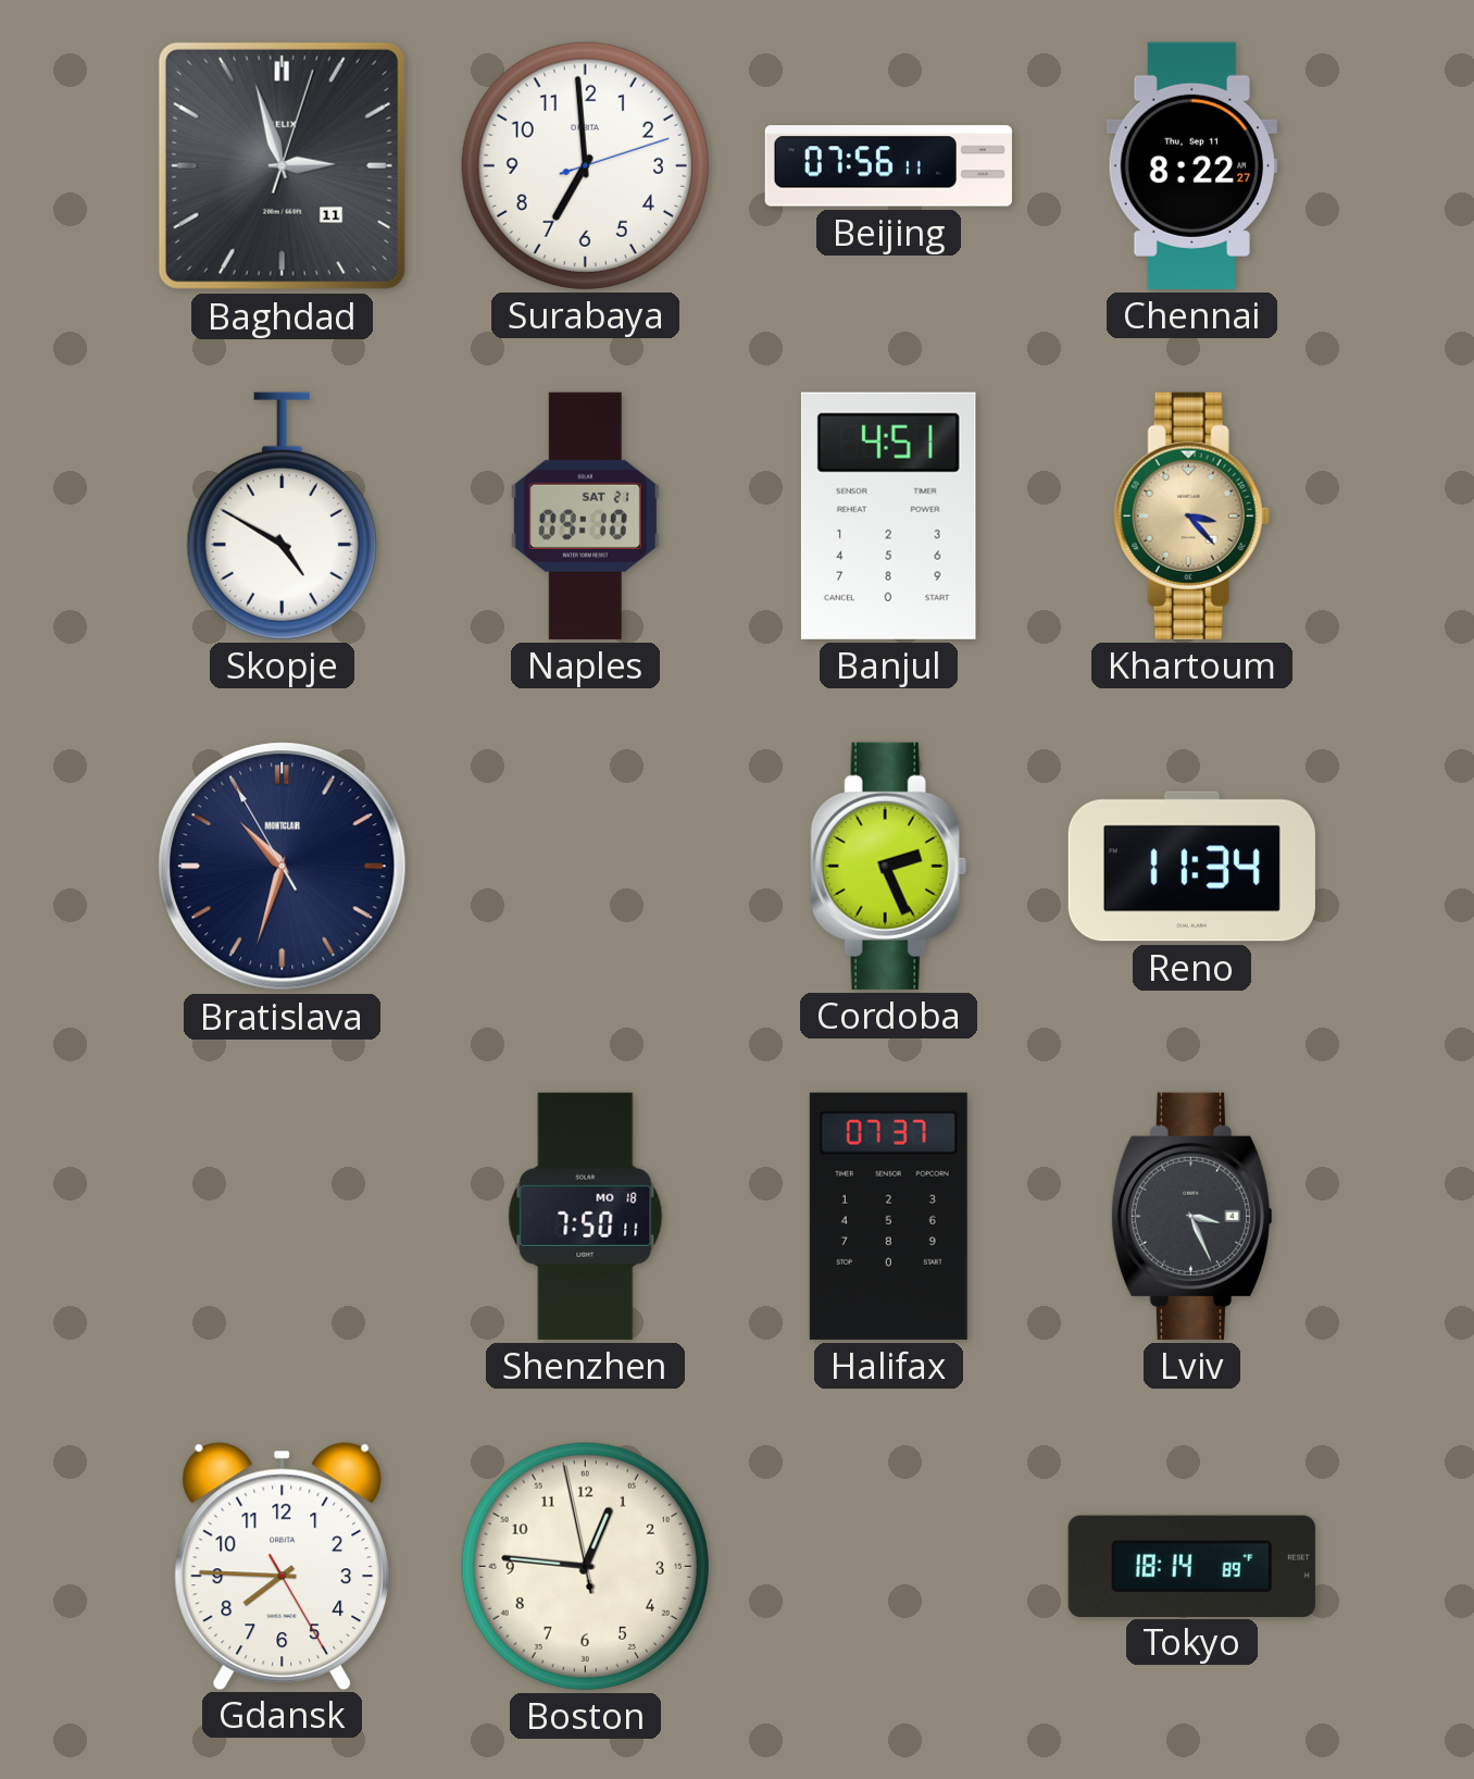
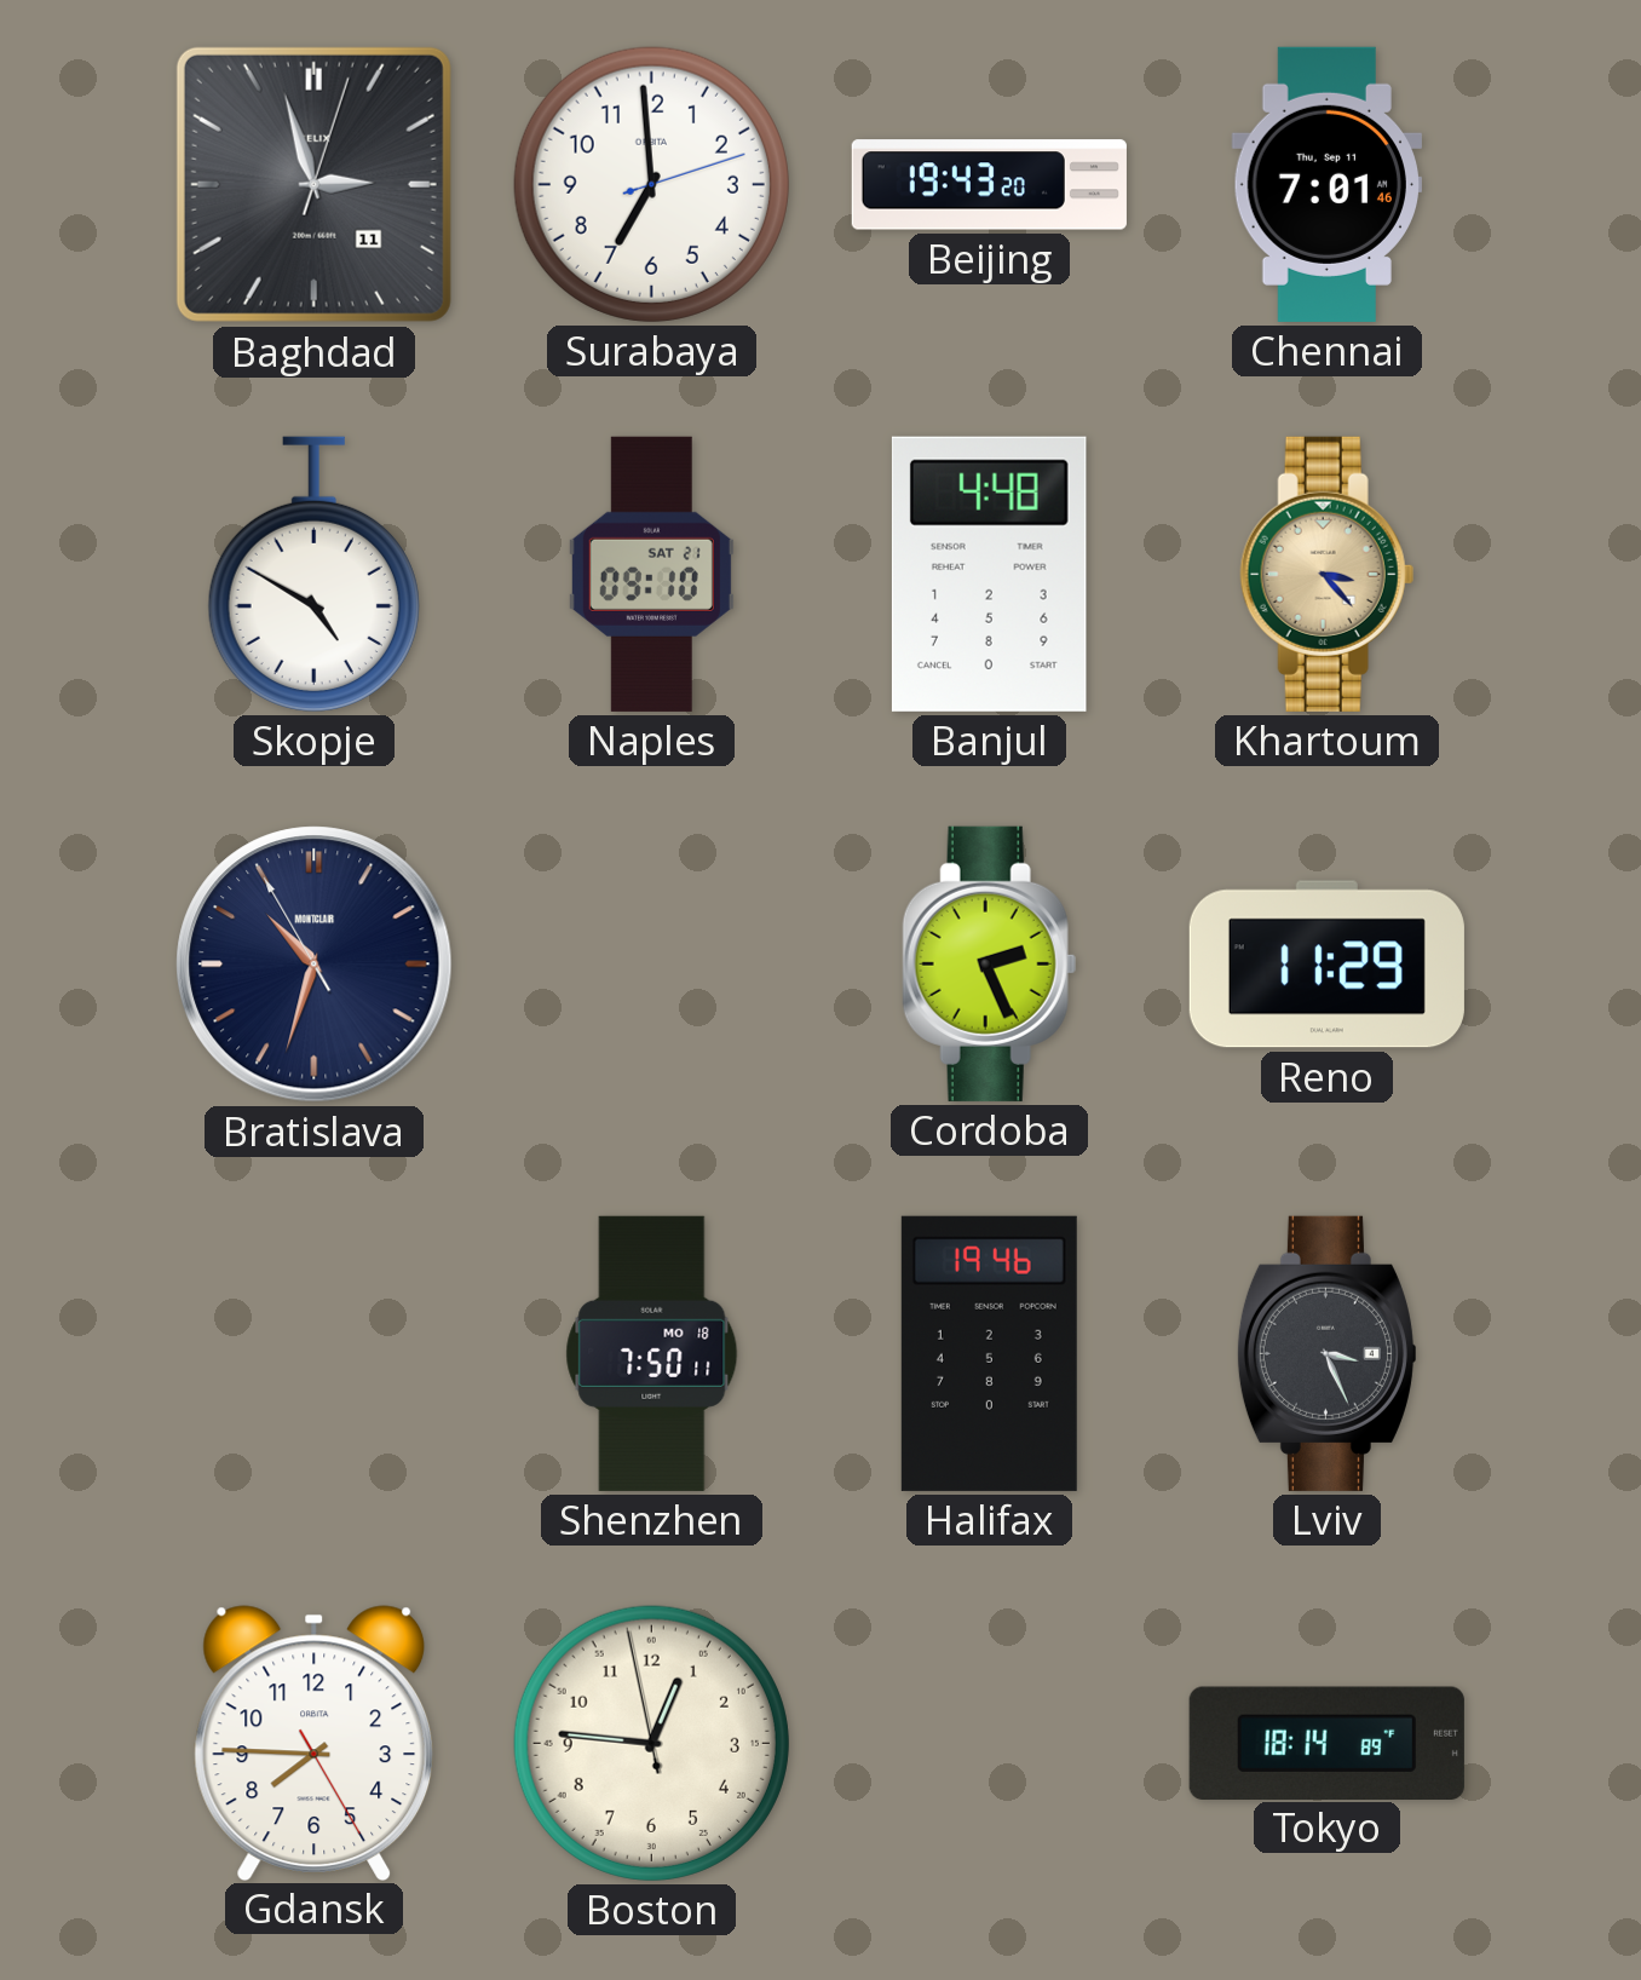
Beijing: 07:56 -> 19:43 (989, 185)
Chennai: 8:22 -> 7:01 (1326, 184)
Banjul: 4:51 -> 4:48 (989, 574)
Reno: 11:34 -> 11:29 (1326, 965)
Halifax: 07:37 -> 19:46 (989, 1353)
